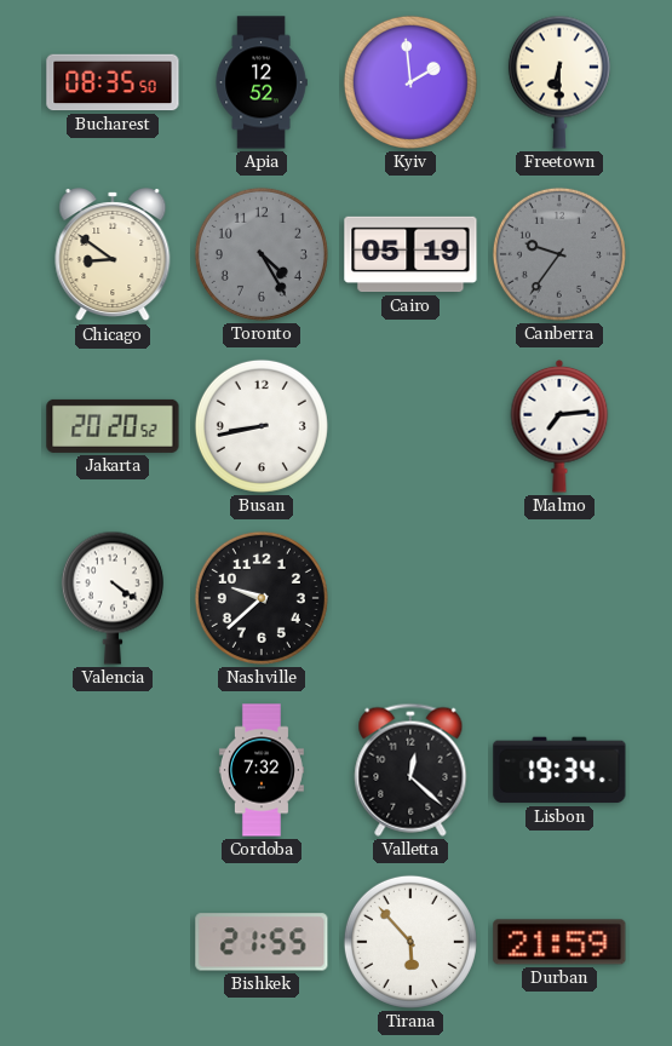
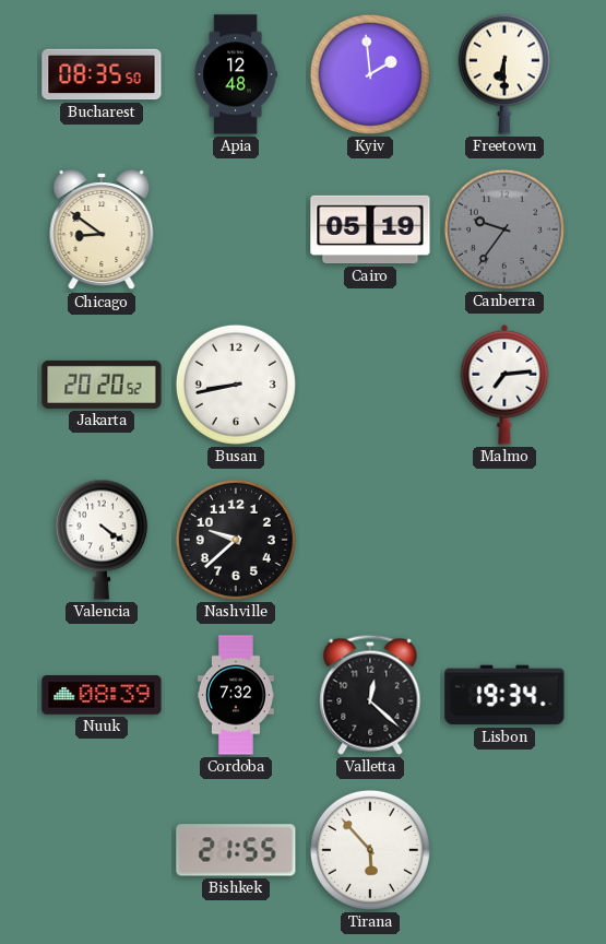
Apia: 12:52 -> 12:48 (236, 74)
Toronto: 4:25 -> none (262, 254)
Nuuk: none -> 08:39 (102, 695)
Durban: 21:59 -> none (559, 942)
